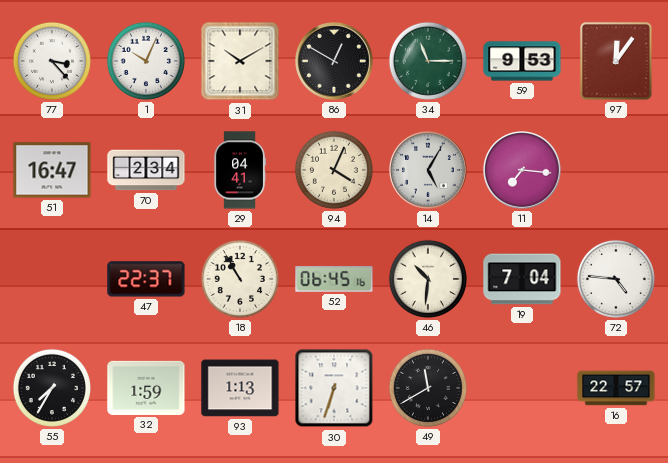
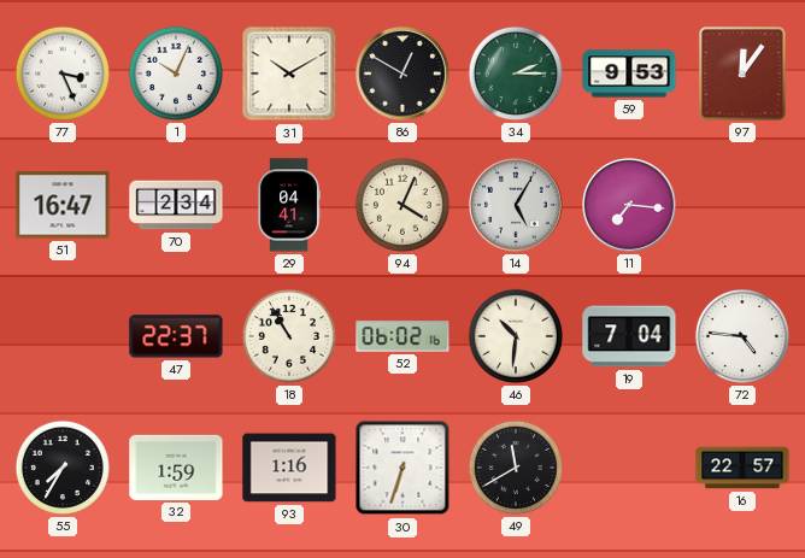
77: 3:23 -> 3:26 (63, 74)
34: 11:15 -> 2:15 (516, 74)
52: 06:45 -> 06:02 (402, 336)
93: 1:13 -> 1:16 (289, 468)
